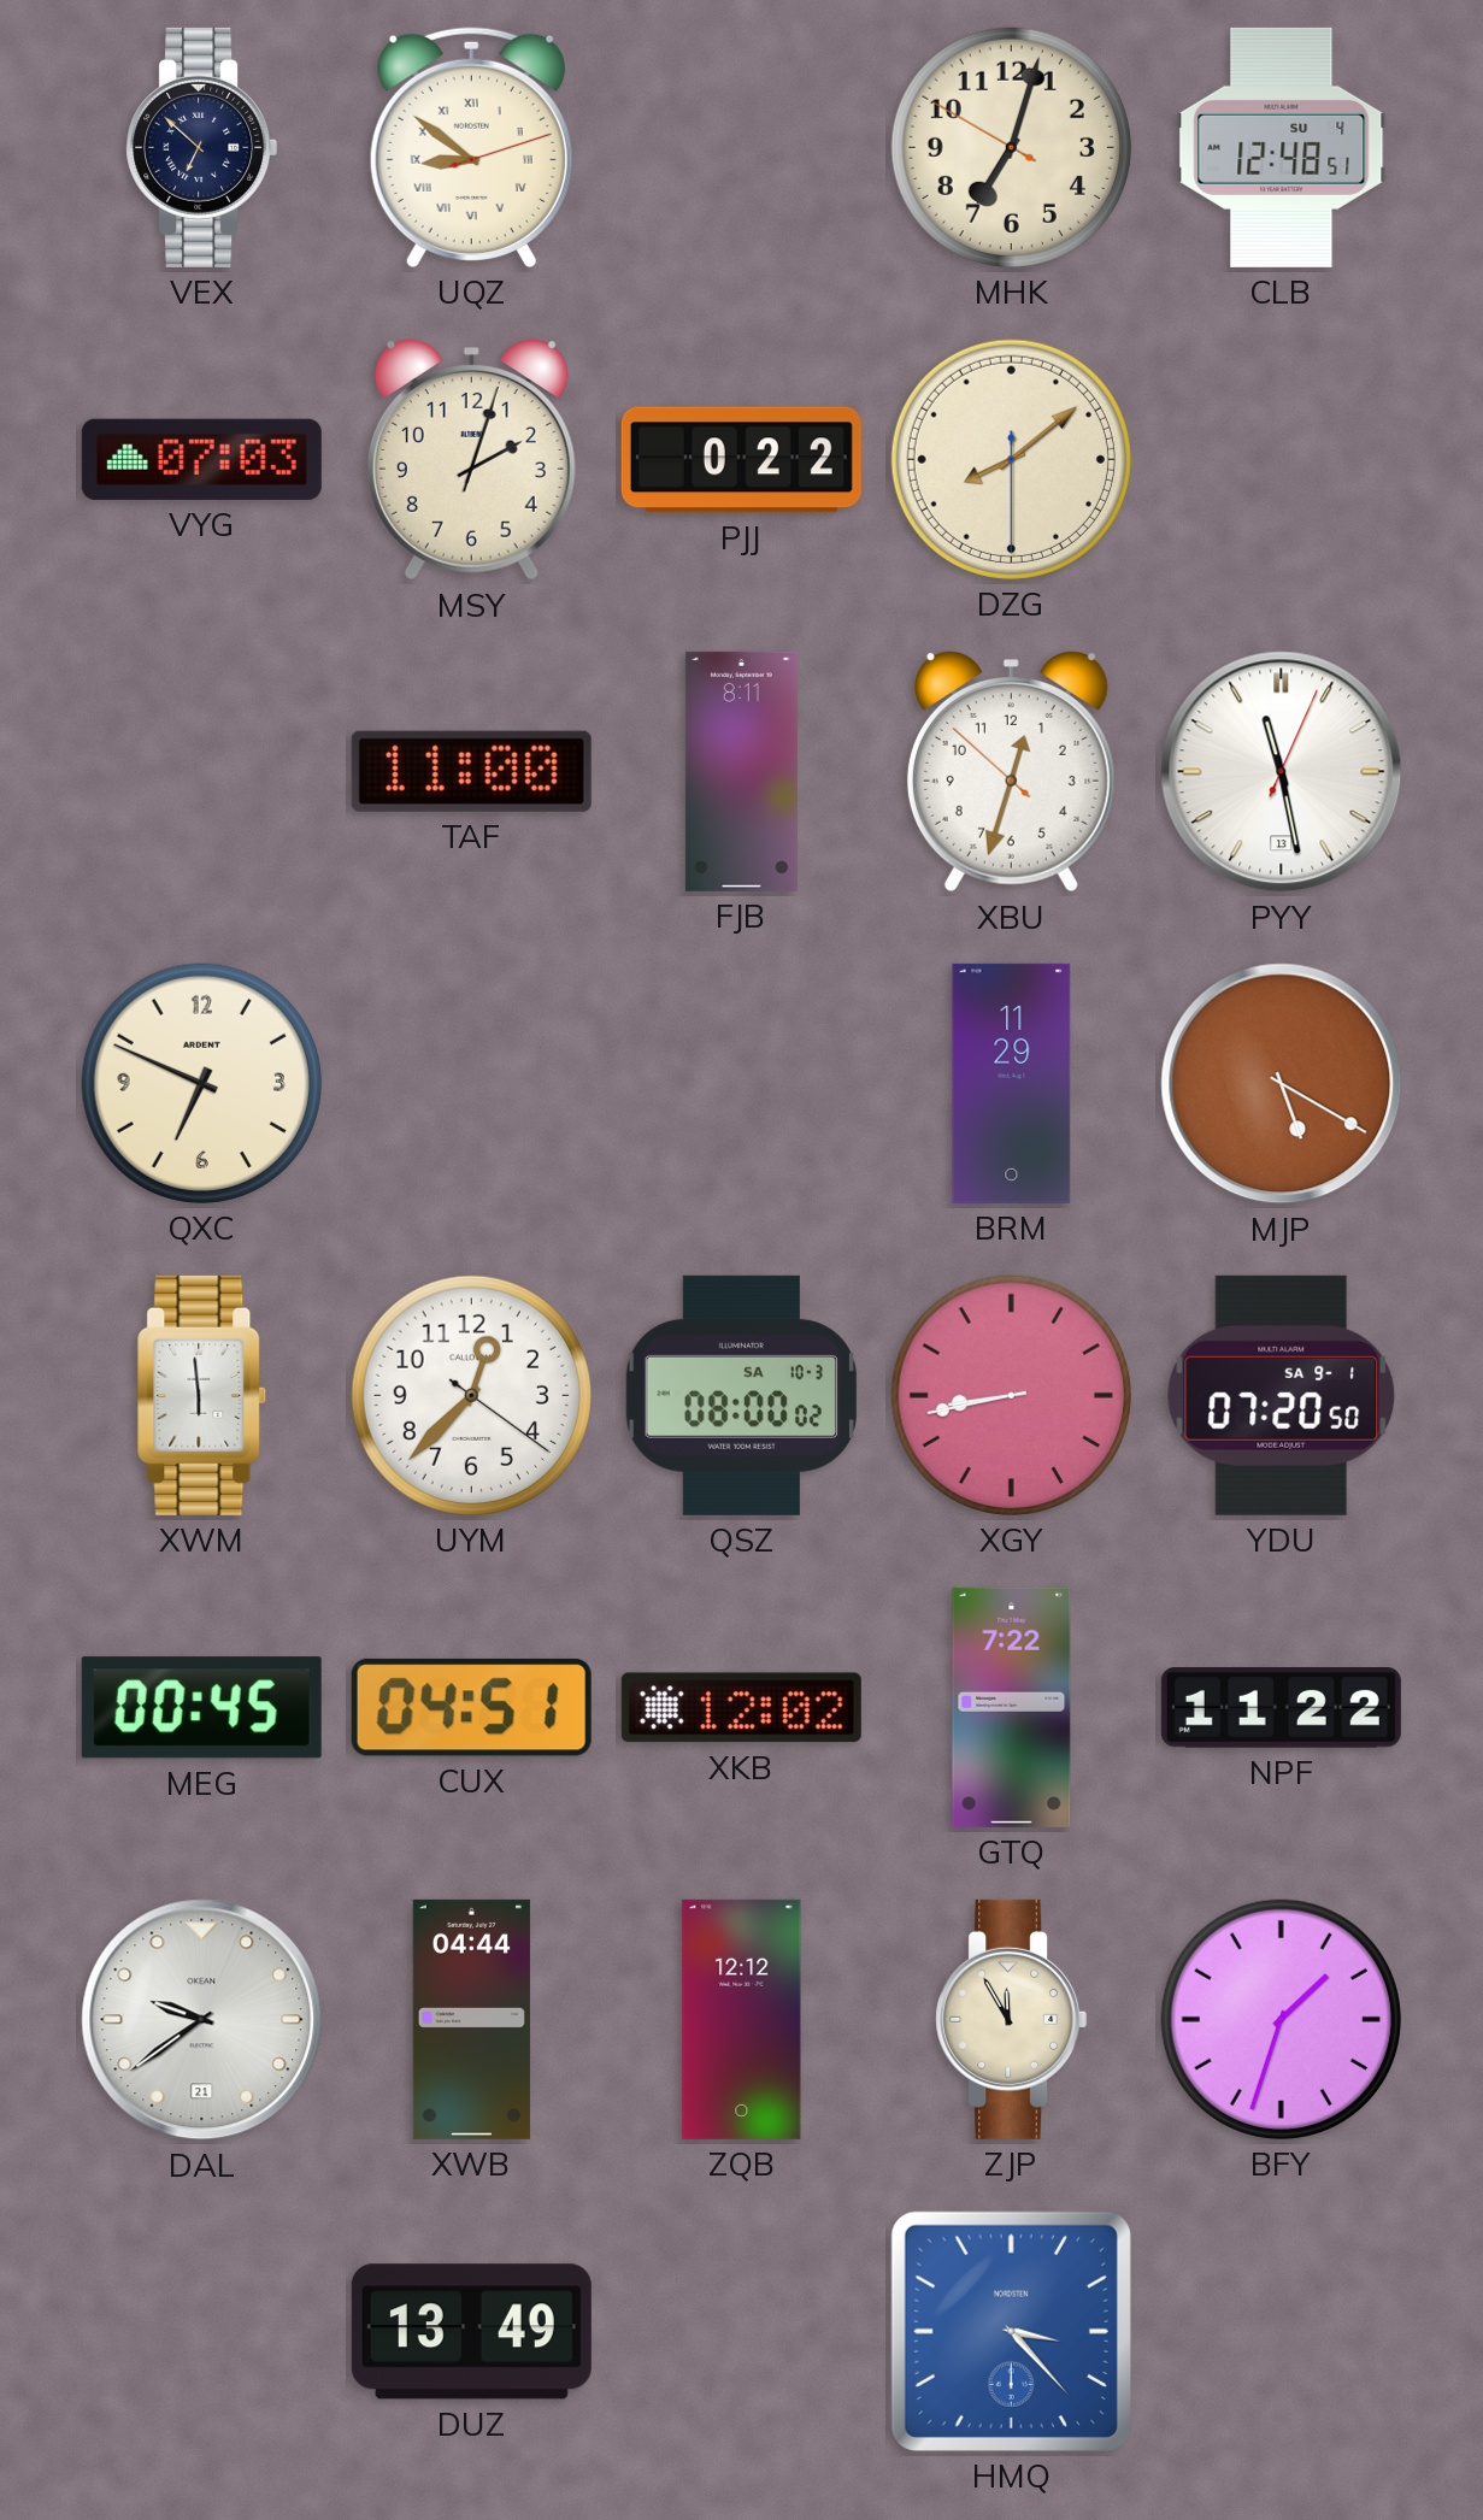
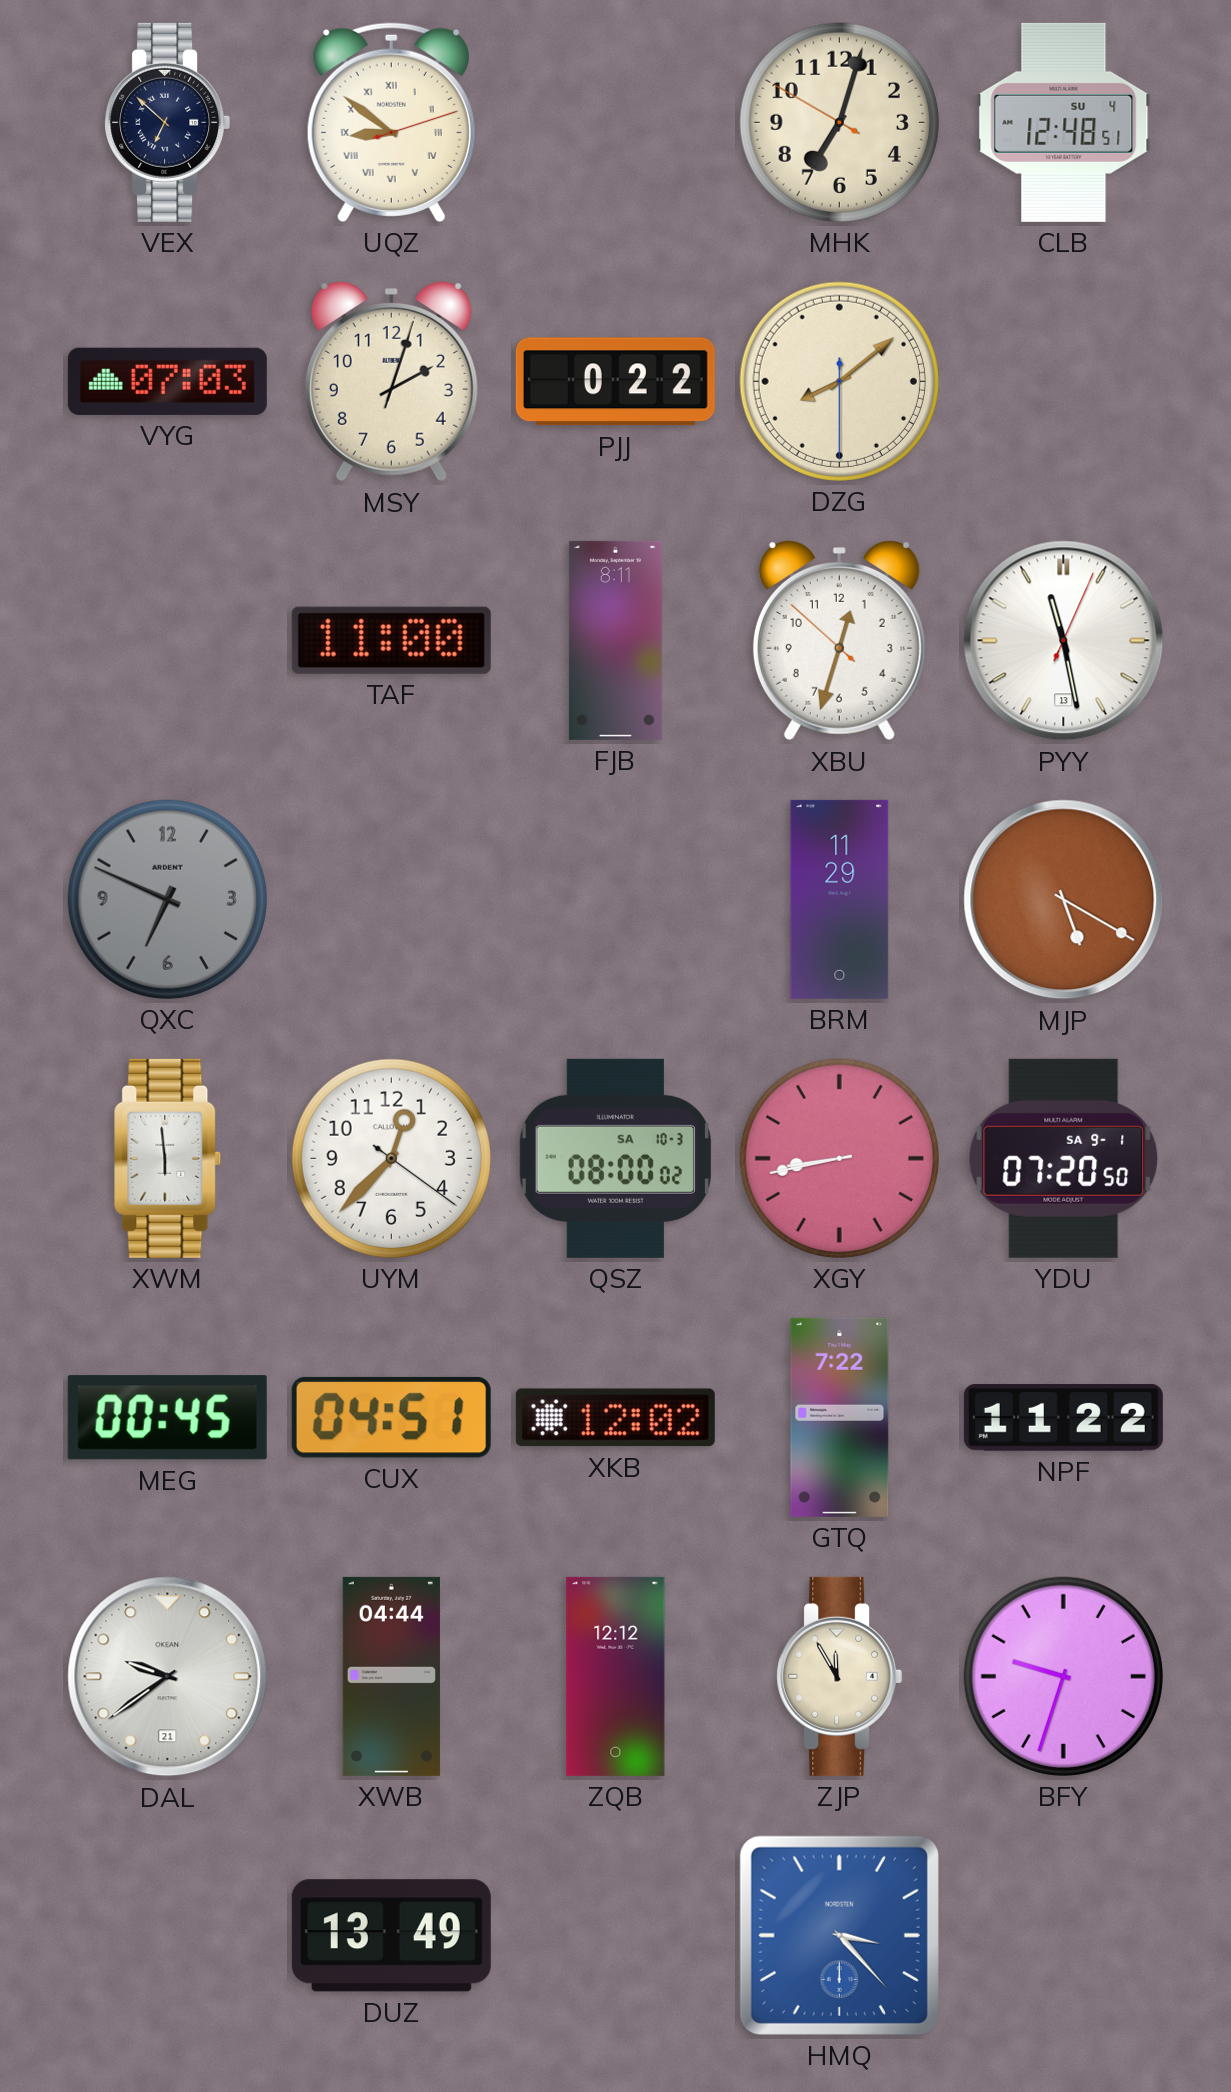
QXC dial: cream -> grey (167, 899)
BFY: 1:33 -> 9:33 (1063, 1676)
